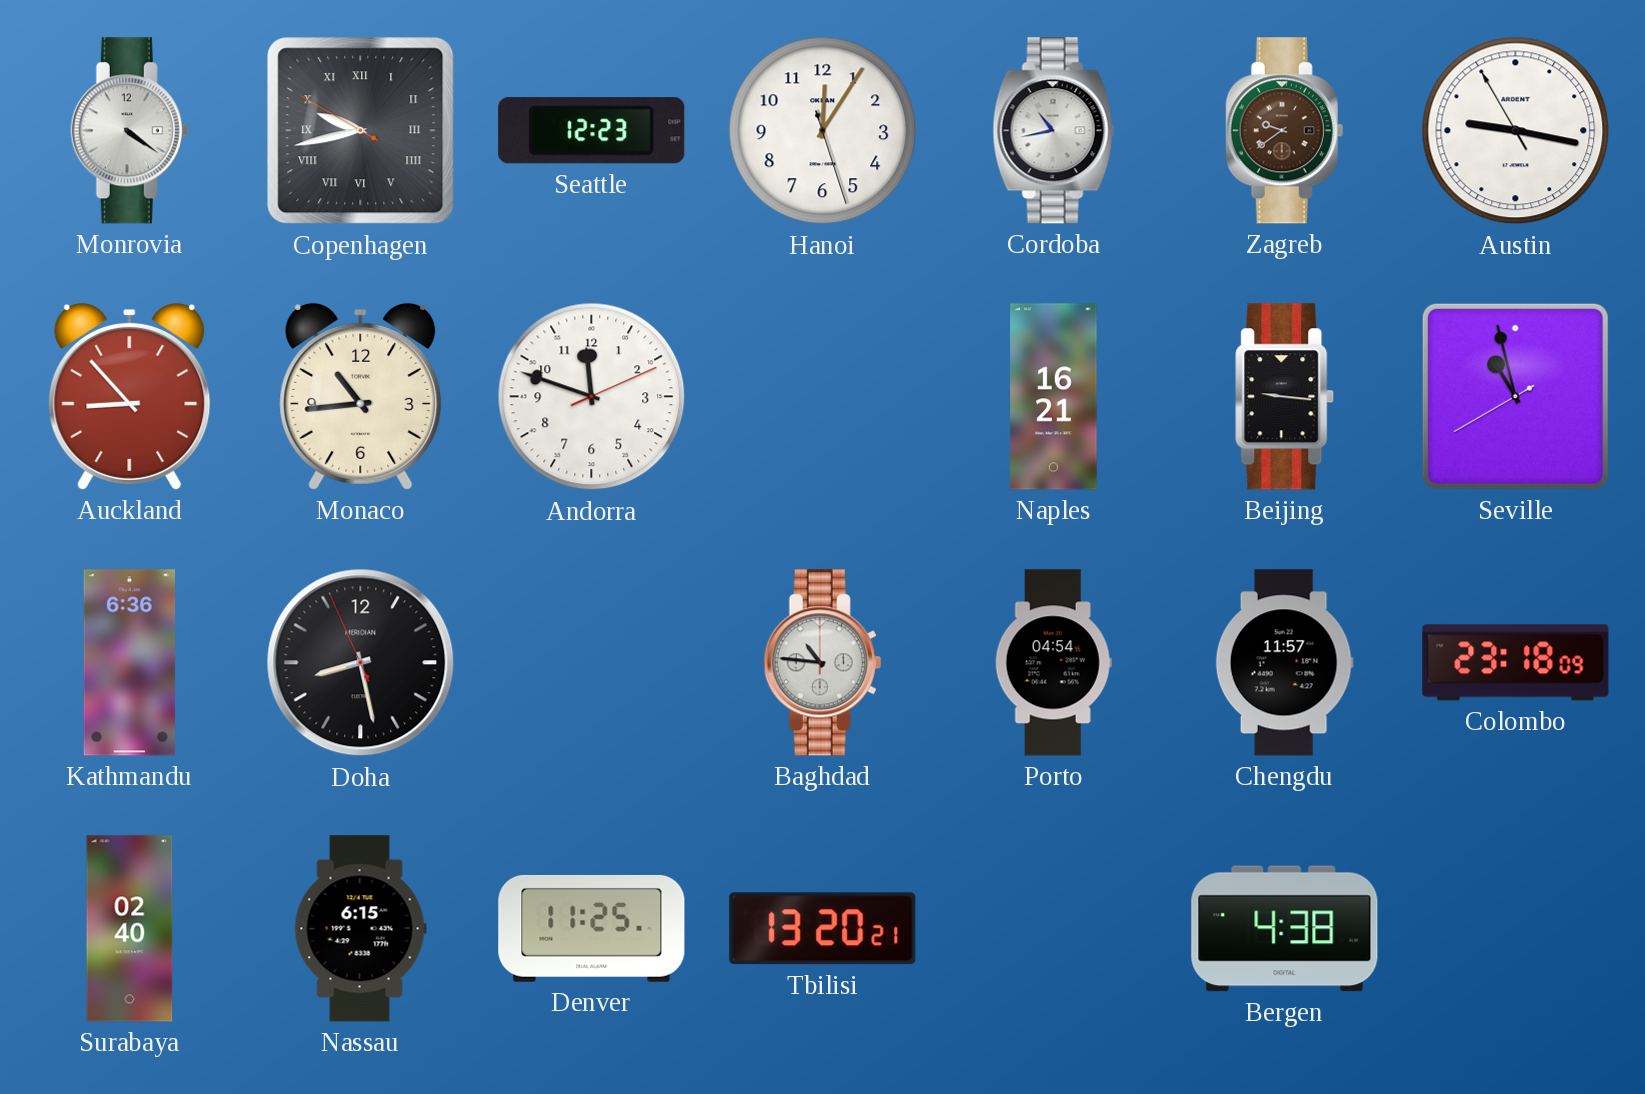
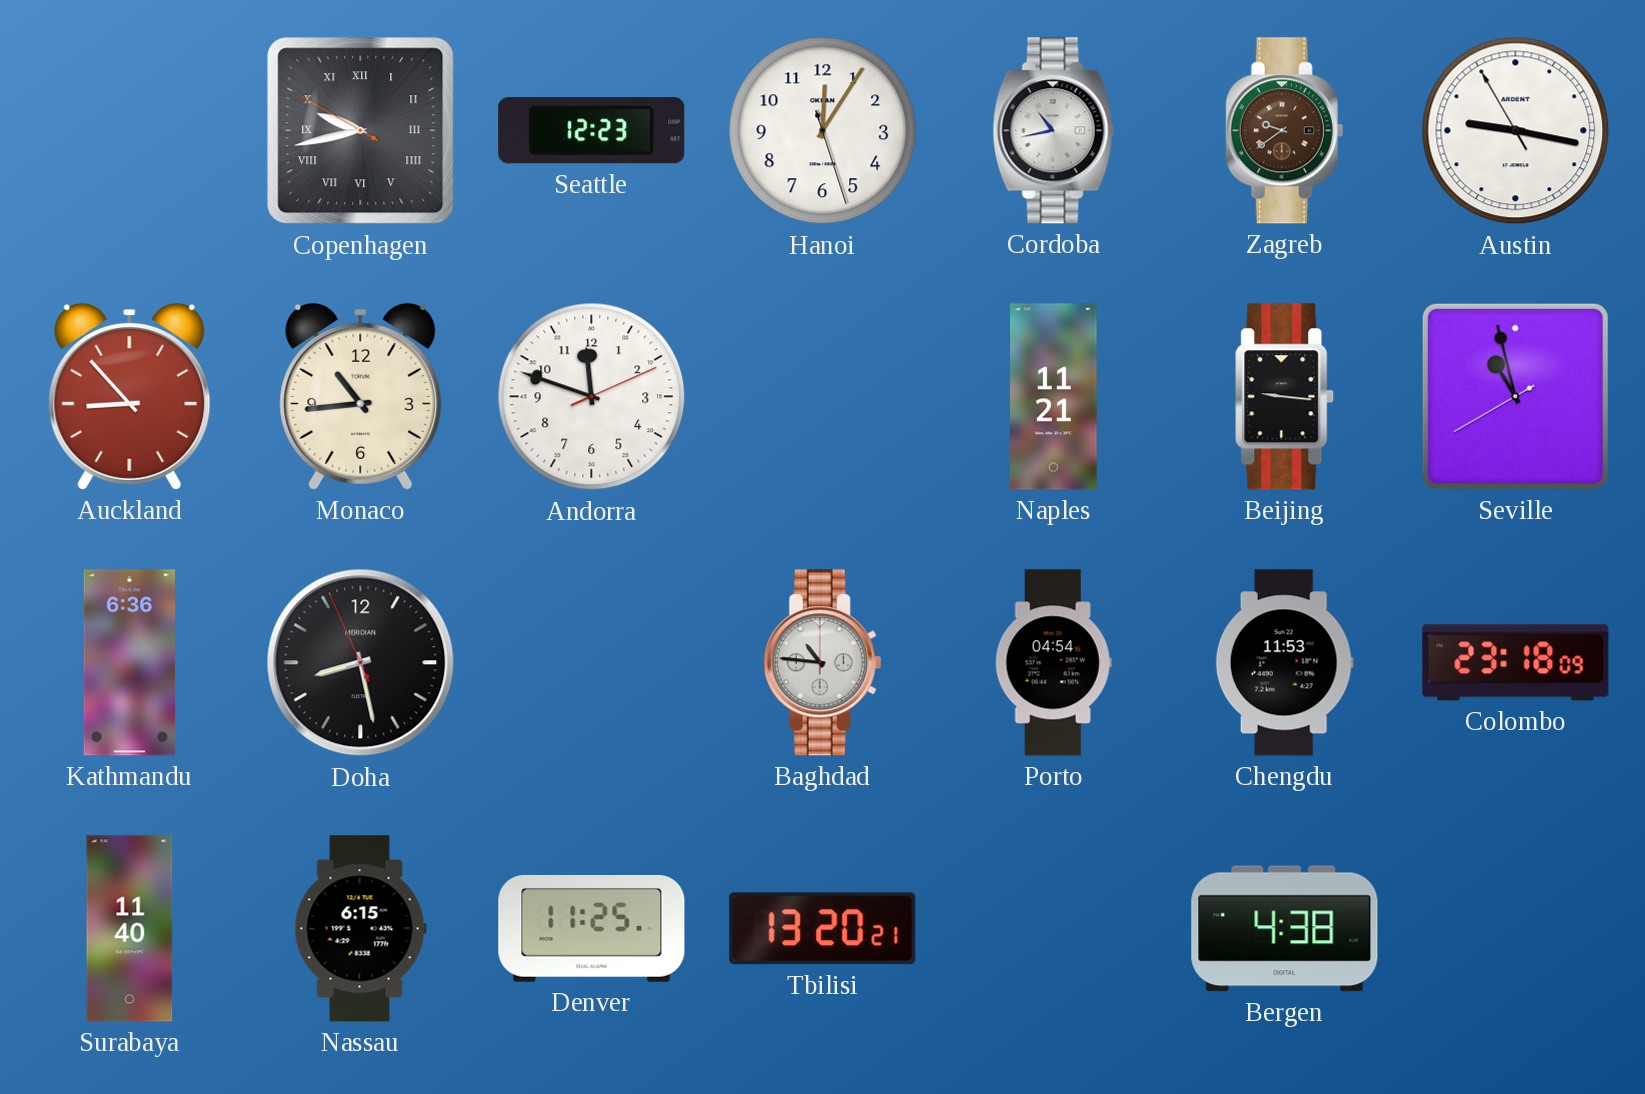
Monrovia: 4:21 -> none (130, 131)
Naples: 16:21 -> 11:21 (1054, 397)
Chengdu: 11:57 -> 11:53 (1284, 663)
Surabaya: 02:40 -> 11:40 (130, 929)
